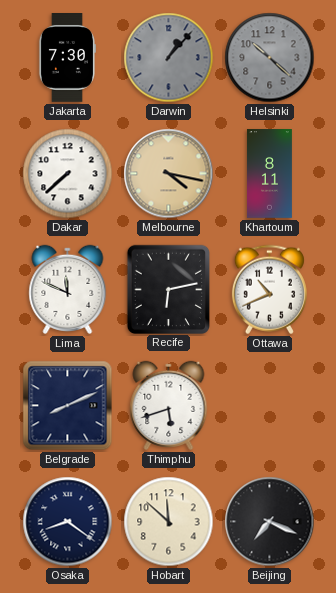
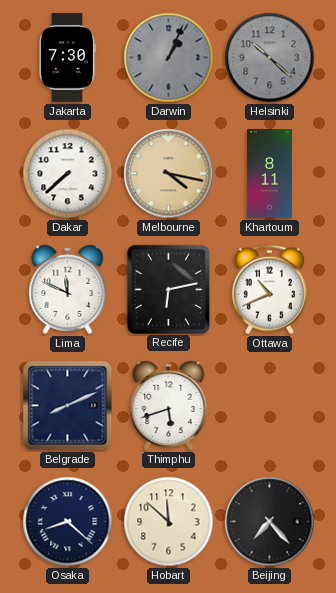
Darwin: 1:07 -> 1:04 (169, 58)
Osaka: 8:21 -> 8:22 (68, 522)
Beijing: 7:19 -> 7:23 (270, 522)
